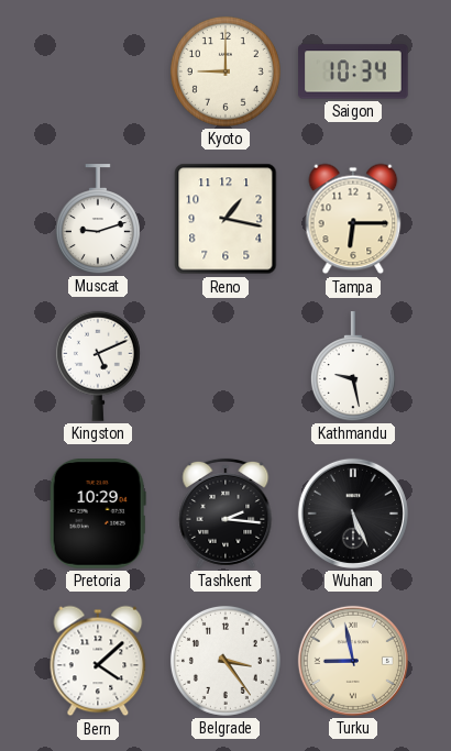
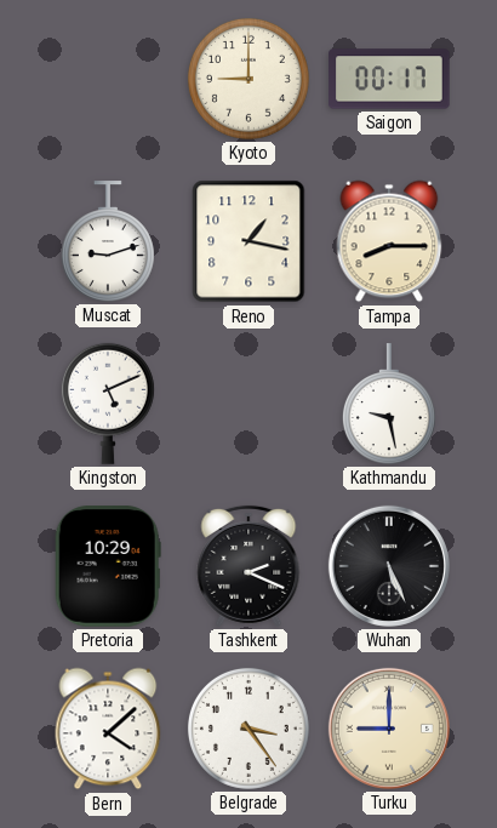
Saigon: 10:34 -> 00:17 (389, 79)
Tampa: 6:15 -> 8:15 (389, 241)
Tashkent: 2:16 -> 2:19 (248, 566)
Turku: 8:58 -> 9:00 (389, 729)
